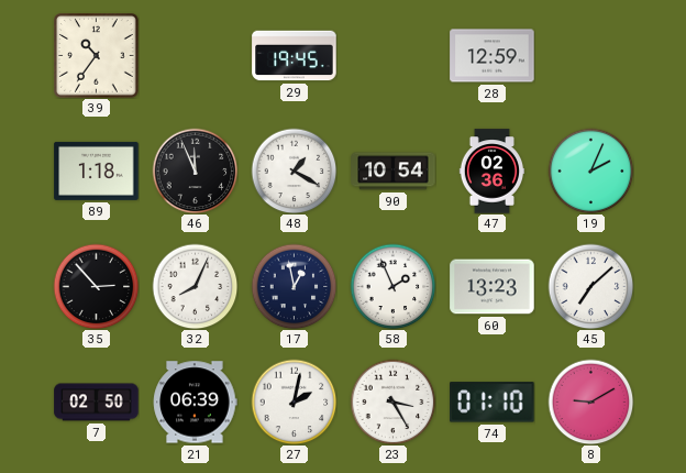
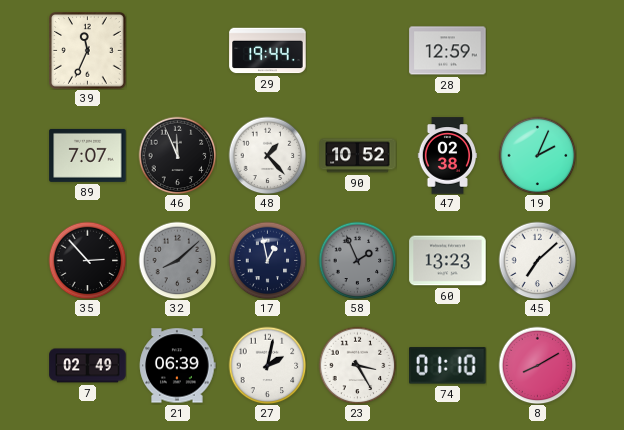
39: 10:36 -> 11:34 (88, 51)
29: 19:45 -> 19:44 (268, 51)
89: 1:18 -> 7:07 (88, 155)
48: 1:20 -> 1:23 (267, 155)
90: 10:54 -> 10:52 (358, 156)
47: 02:36 -> 02:38 (447, 156)
32: 8:04 -> 8:08 (177, 260)
32 dial: white -> grey (177, 260)
58 dial: white -> grey (357, 260)
7: 02:50 -> 02:49 (88, 366)
8: 9:10 -> 8:10 (537, 365)
